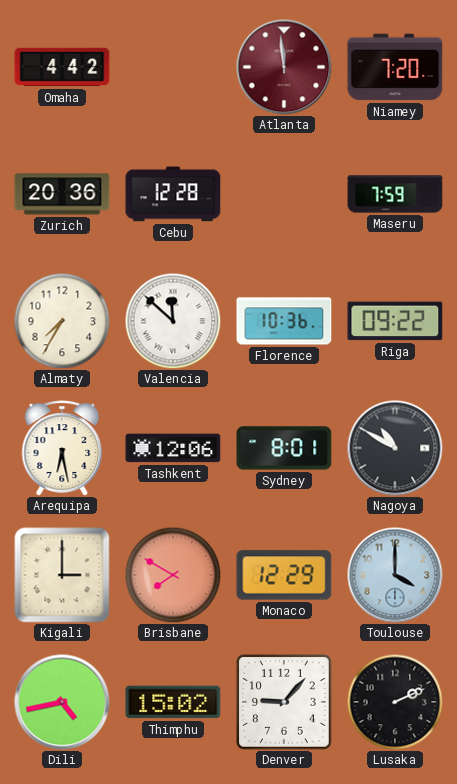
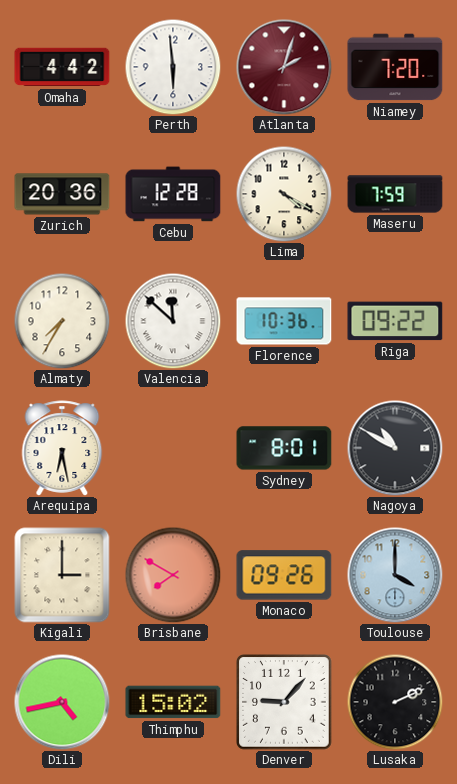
Perth: none -> 5:59 (173, 67)
Atlanta: 11:59 -> 2:03 (284, 67)
Lima: none -> 4:20 (284, 194)
Tashkent: 12:06 -> none (173, 448)
Monaco: 12:29 -> 09:26 (284, 575)
